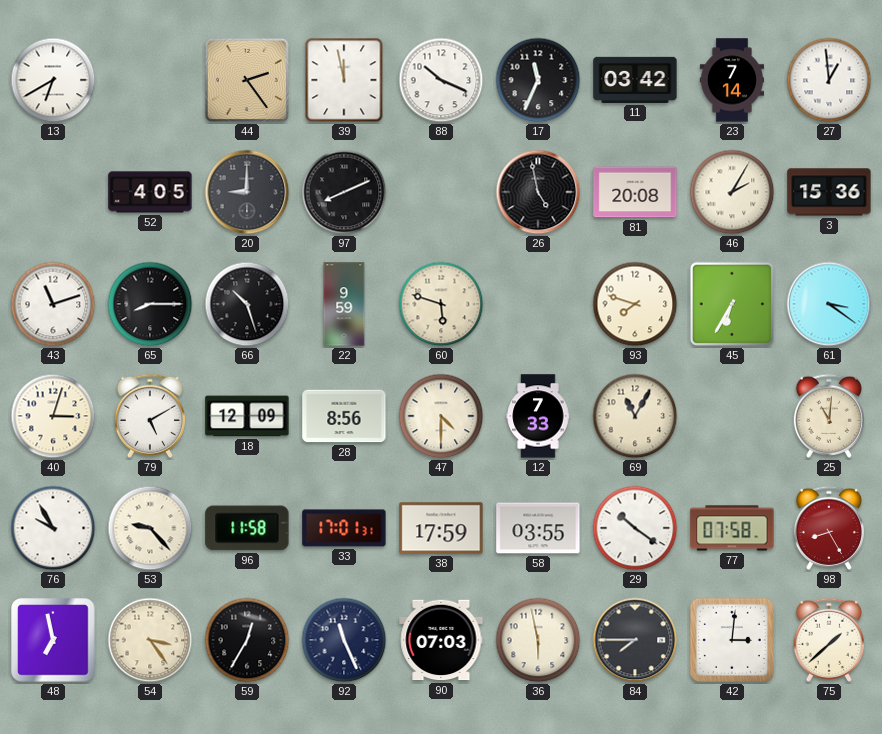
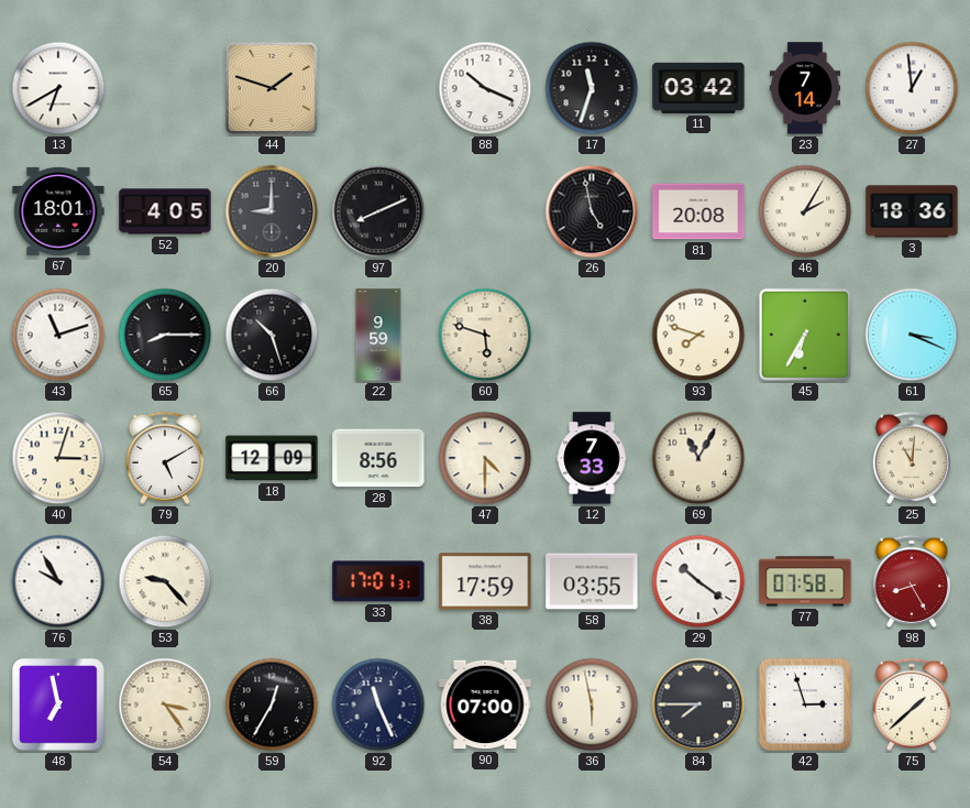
44: 2:24 -> 1:48 (272, 88)
39: 11:58 -> none (344, 80)
17: 11:34 -> 11:33 (592, 88)
67: none -> 18:01 (58, 211)
3: 15:36 -> 18:36 (912, 211)
61: 3:21 -> 3:19 (912, 335)
96: 11:58 -> none (247, 528)
90: 07:03 -> 07:00 (485, 705)
42: 3:01 -> 2:57 (805, 705)
